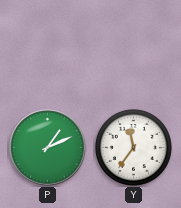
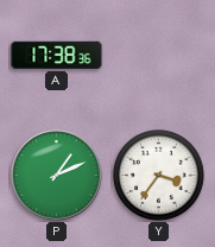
A: none -> 17:38 (57, 55)
Y: 11:36 -> 3:36 (158, 175)
